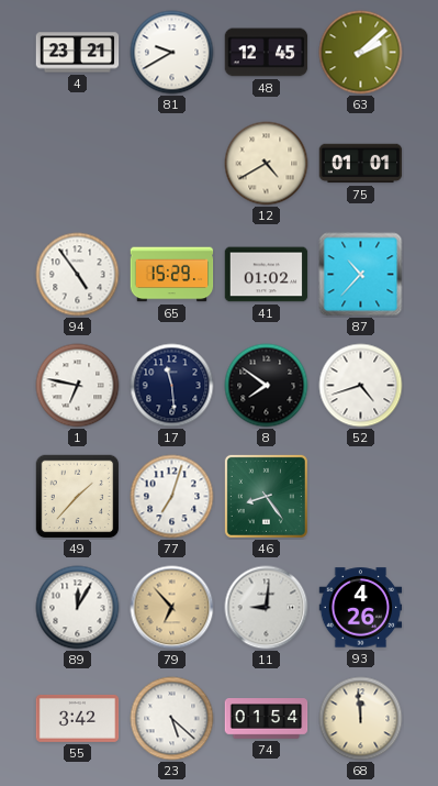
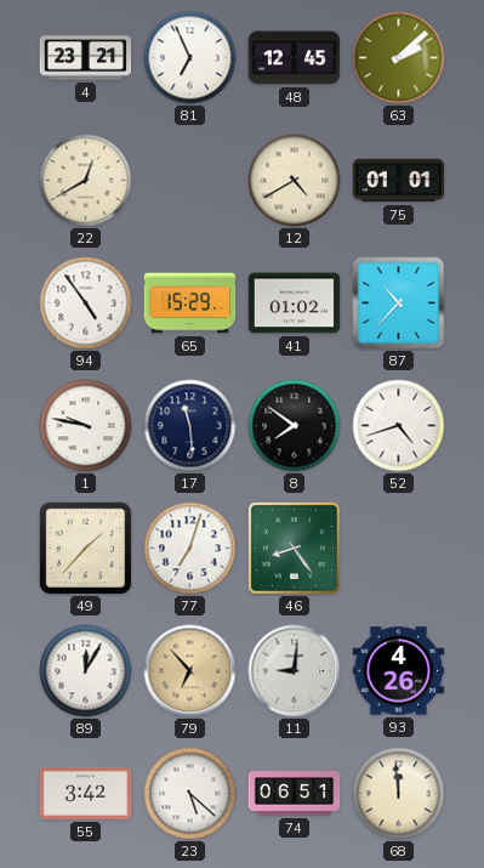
81: 9:40 -> 6:56 (190, 58)
22: none -> 12:40 (86, 181)
1: 6:47 -> 9:47 (86, 426)
74: 01:54 -> 06:51 (295, 794)
